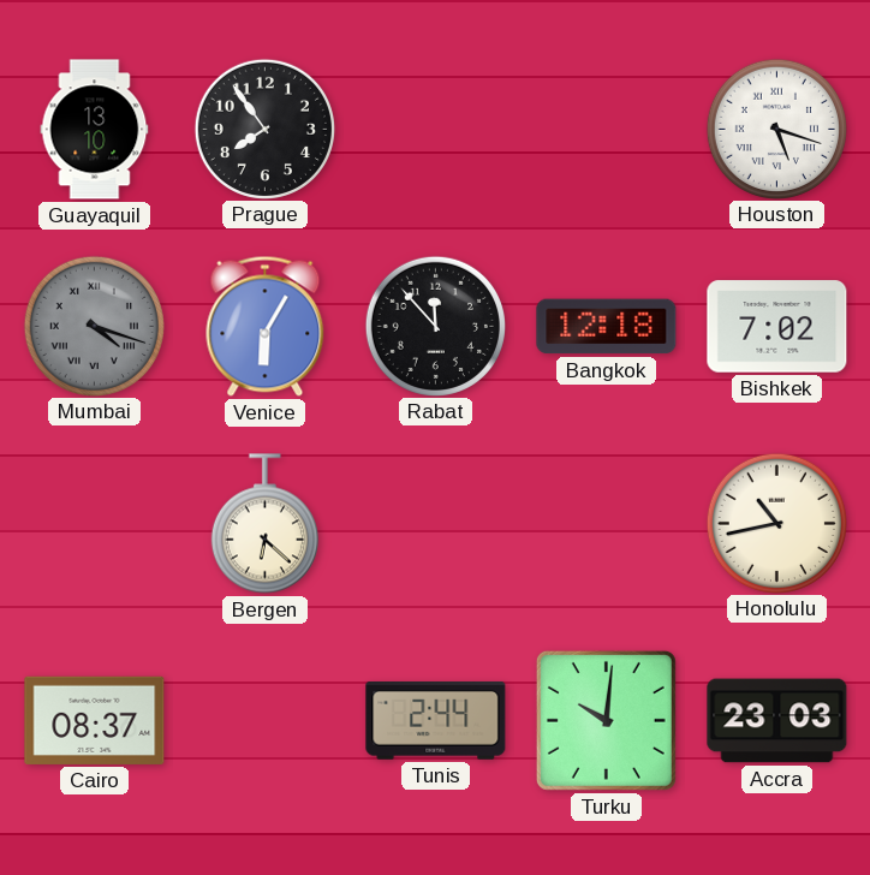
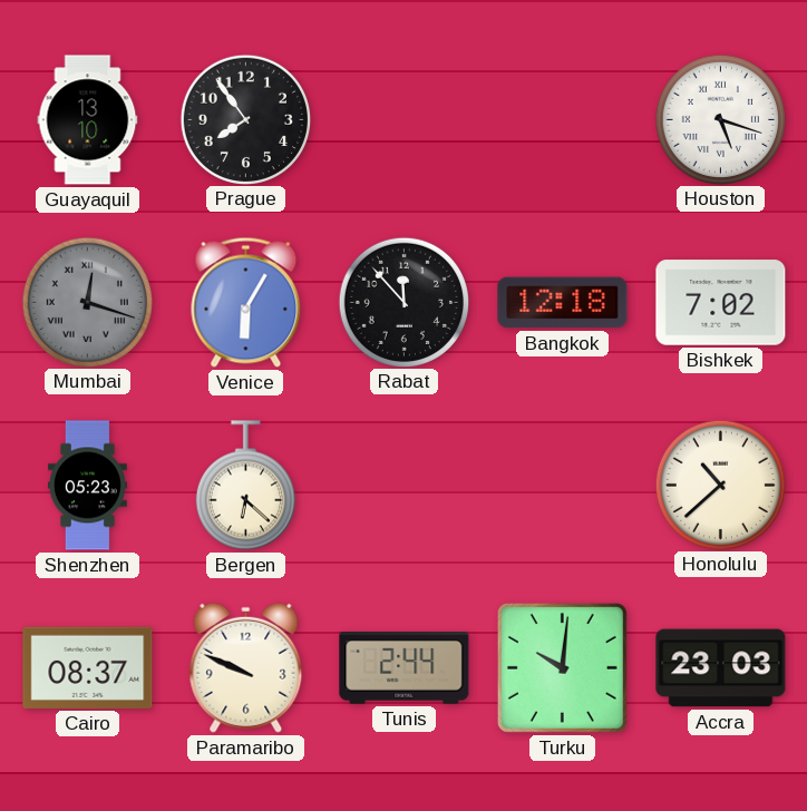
Mumbai: 4:18 -> 12:18 (87, 302)
Shenzhen: none -> 05:23 (87, 486)
Honolulu: 10:43 -> 10:38 (720, 485)
Paramaribo: none -> 9:49 (246, 667)
